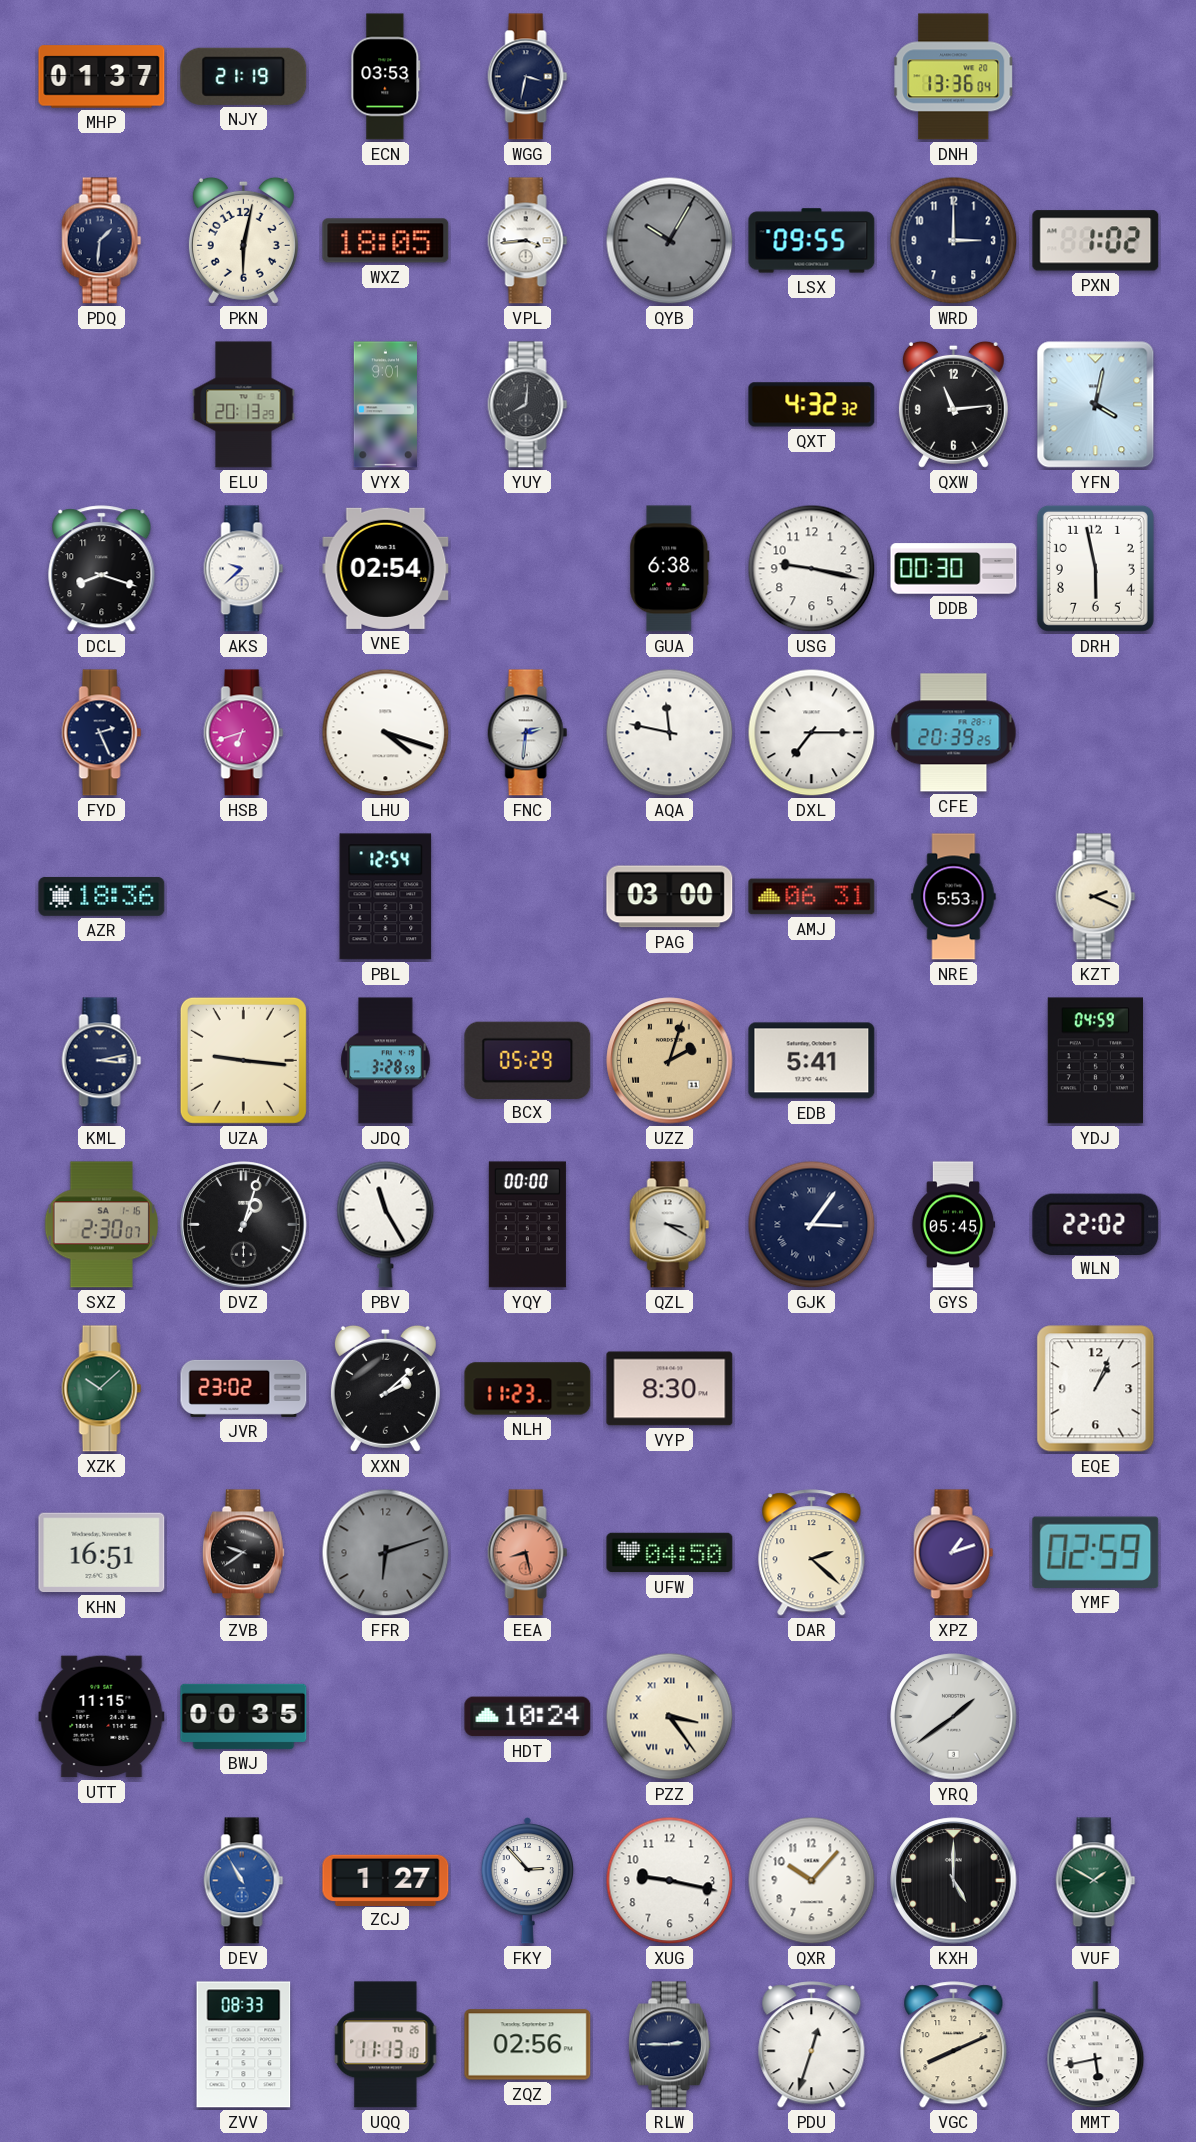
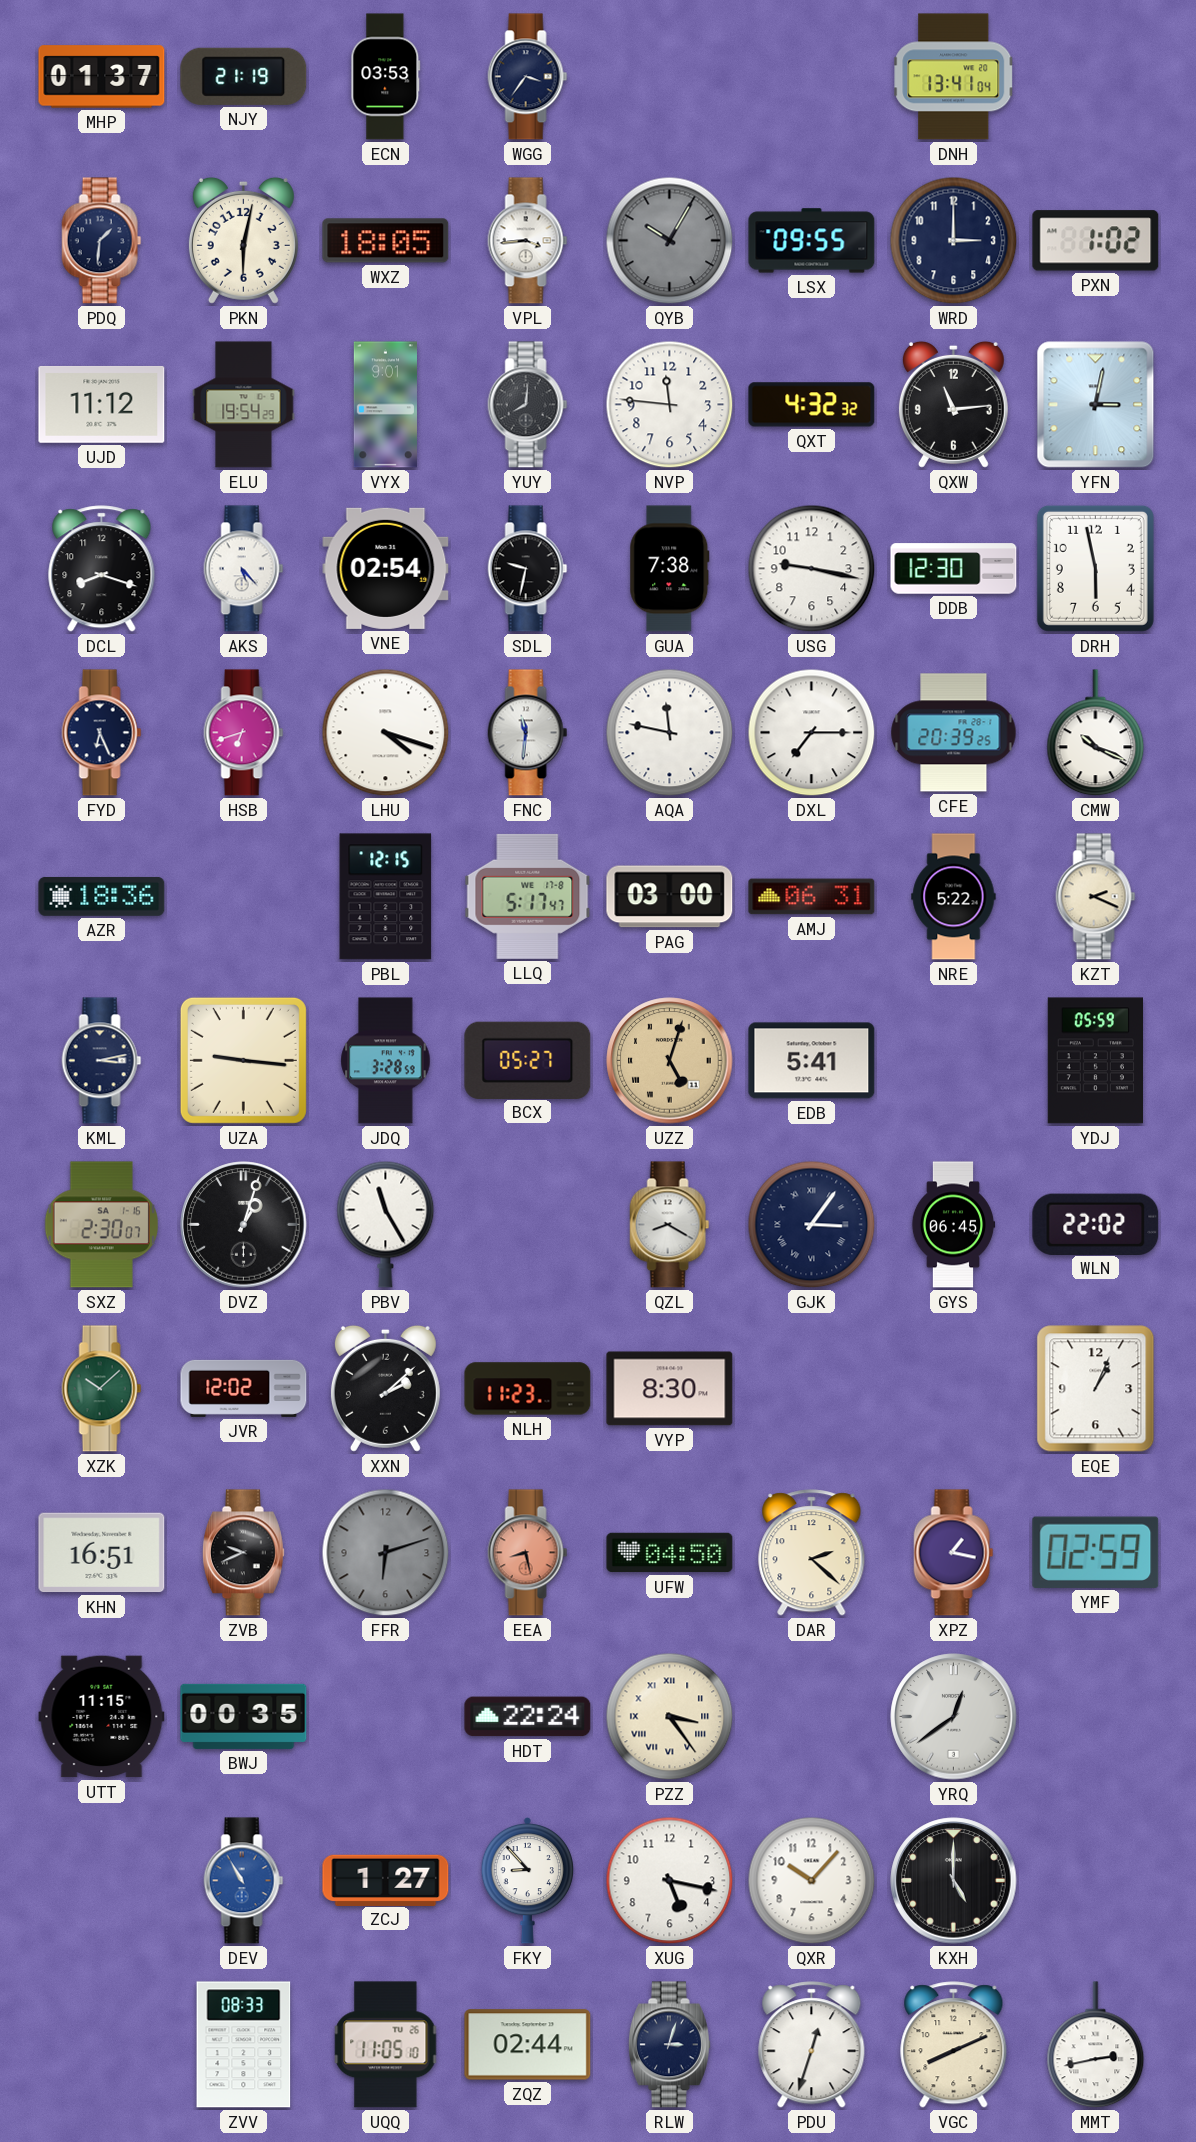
WGG: 3:32 -> 3:36 (528, 77)
DNH: 13:36 -> 13:41 (954, 77)
UJD: none -> 11:12 (102, 404)
ELU: 20:13 -> 19:54 (244, 405)
NVP: none -> 11:46 (670, 405)
YFN: 4:02 -> 3:02 (1096, 405)
AKS: 9:38 -> 5:23 (244, 569)
SDL: none -> 9:32 (528, 569)
GUA: 6:38 -> 7:38 (670, 569)
DDB: 00:30 -> 12:30 (954, 569)
FYD: 2:26 -> 6:26 (102, 733)
FNC: 2:31 -> 11:31 (528, 733)
CMW: none -> 10:19 (1096, 733)
PBL: 12:54 -> 12:15 (386, 897)
LLQ: none -> 5:17 (528, 896)
NRE: 5:53 -> 5:22 (954, 897)
BCX: 05:29 -> 05:27 (528, 1060)
UZZ: 2:03 -> 5:03 (670, 1061)
YDJ: 04:59 -> 05:59 (1095, 1061)
YQY: 00:00 -> none (527, 1225)
QZL: 3:20 -> 8:20 (670, 1225)
GYS: 05:45 -> 06:45 (953, 1225)
JVR: 23:02 -> 12:02 (244, 1388)
ZVB: 9:39 -> 9:41 (243, 1553)
XPZ: 1:12 -> 1:17 (954, 1553)
HDT: 10:24 -> 22:24 (528, 1717)
YRQ: 1:39 -> 12:39 (954, 1717)
FKY: 2:53 -> 8:53 (527, 1880)
XUG: 9:17 -> 5:17 (670, 1881)
VUF: 1:50 -> none (1096, 1881)
UQQ: 11:13 -> 11:05 (386, 2045)
ZQZ: 02:56 -> 02:44 (528, 2045)
RLW: 2:45 -> 3:03 (669, 2045)
MMT: 5:43 -> 2:43 (1096, 2045)
